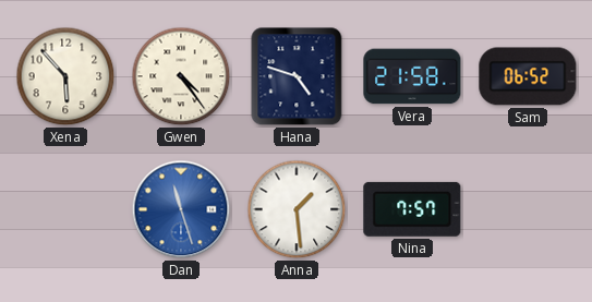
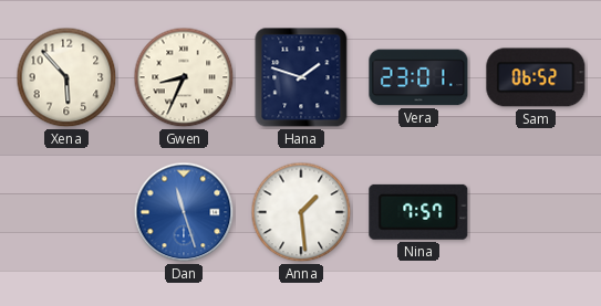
Gwen: 4:24 -> 8:34 (184, 77)
Hana: 4:48 -> 1:48 (301, 77)
Vera: 21:58 -> 23:01 (418, 77)
